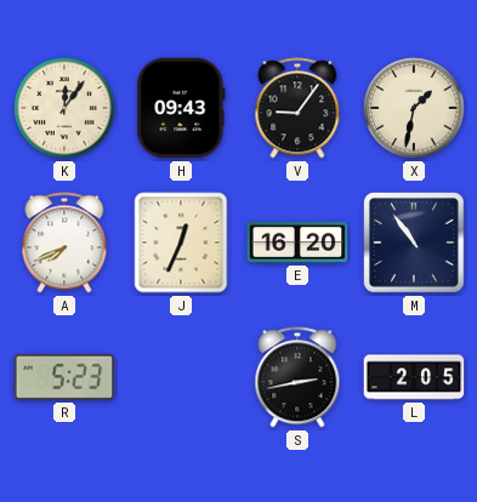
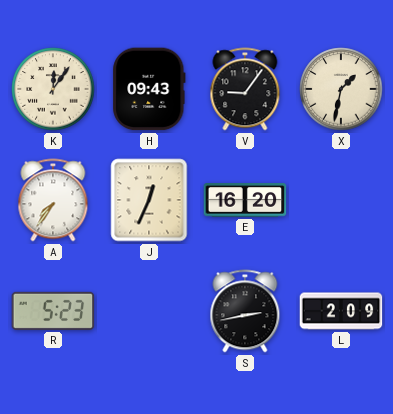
A: 7:41 -> 7:36 (53, 200)
M: 10:54 -> none (414, 243)
L: 2:05 -> 2:09 (341, 311)
